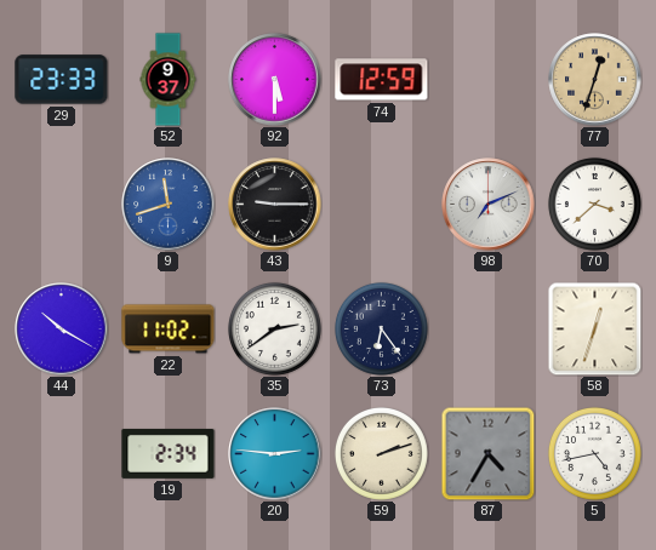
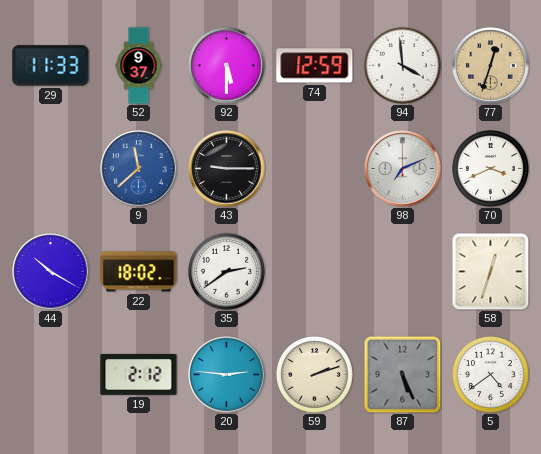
29: 23:33 -> 11:33 (51, 66)
94: none -> 3:59 (402, 65)
9: 11:42 -> 11:38 (139, 169)
70: 3:38 -> 3:41 (490, 168)
22: 11:02 -> 18:02 (139, 272)
73: 6:24 -> none (381, 328)
19: 2:34 -> 2:12 (139, 374)
87: 4:35 -> 5:26 (402, 374)
5: 4:43 -> 4:39 (490, 374)
